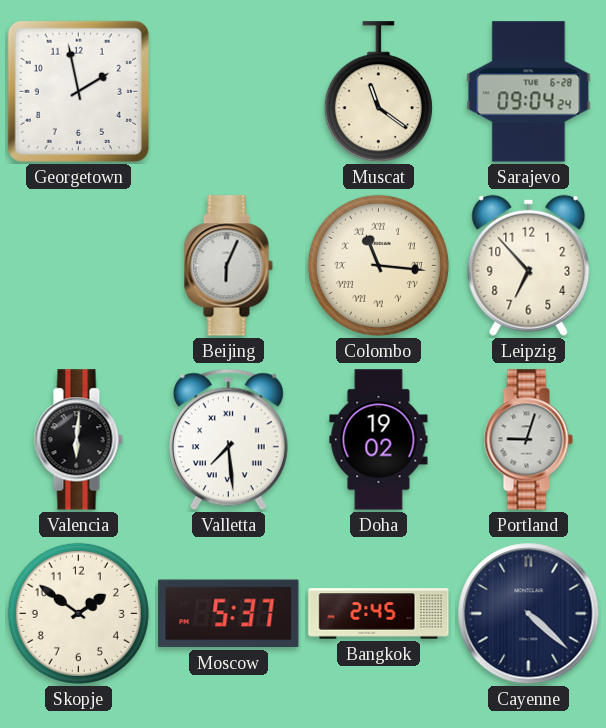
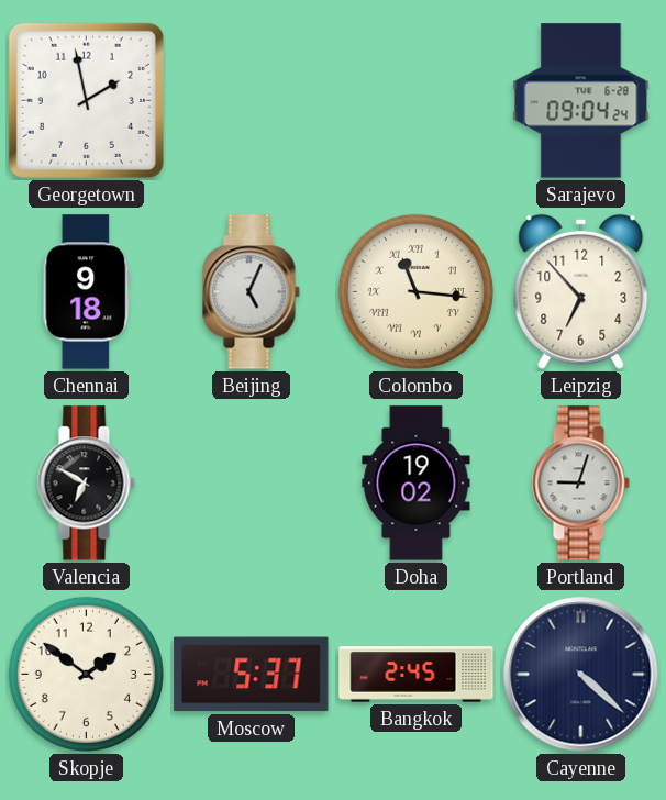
Muscat: 11:21 -> none (378, 92)
Chennai: none -> 9:18 (87, 292)
Beijing: 6:04 -> 5:04 (251, 292)
Valencia: 6:01 -> 6:50 (86, 484)
Valletta: 7:29 -> none (228, 440)
